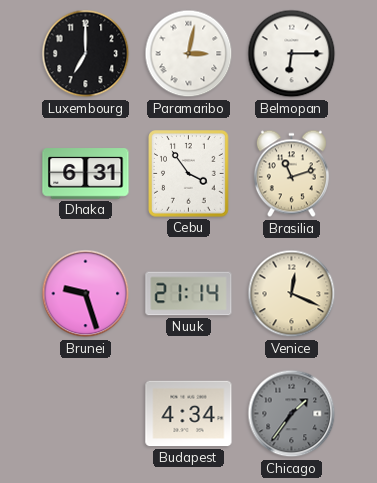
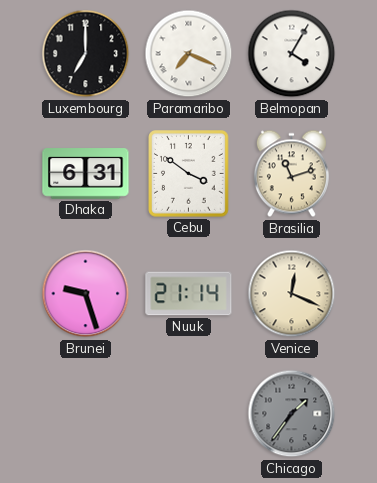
Paramaribo: 3:02 -> 7:19 (189, 54)
Belmopan: 6:15 -> 4:05 (292, 54)
Cebu: 3:54 -> 3:51 (189, 174)
Budapest: 4:34 -> none (189, 414)
